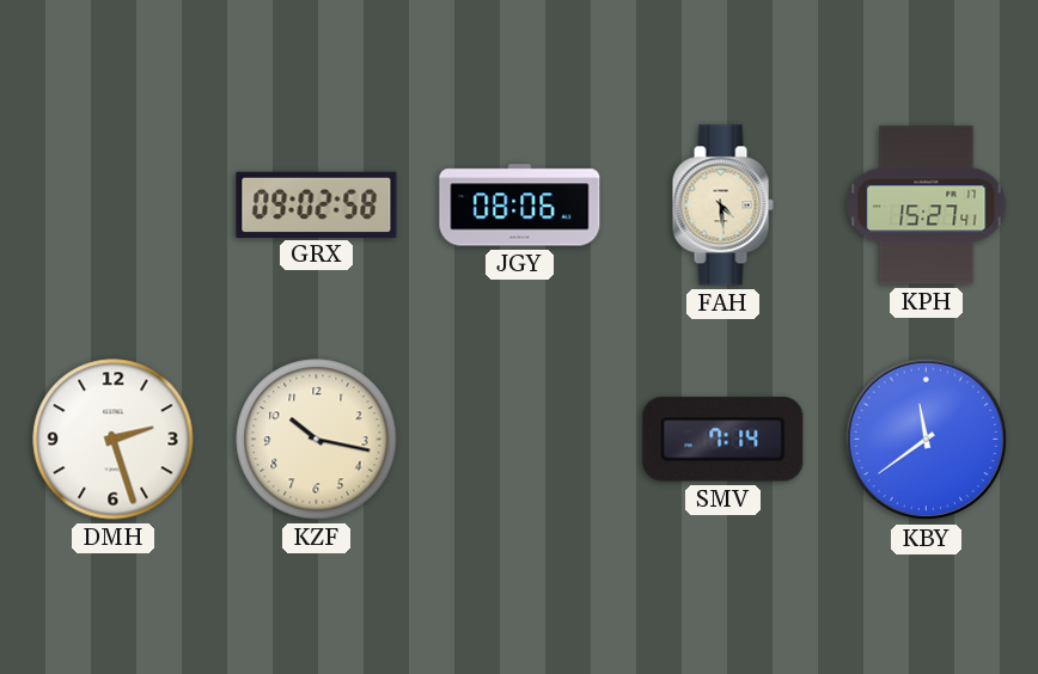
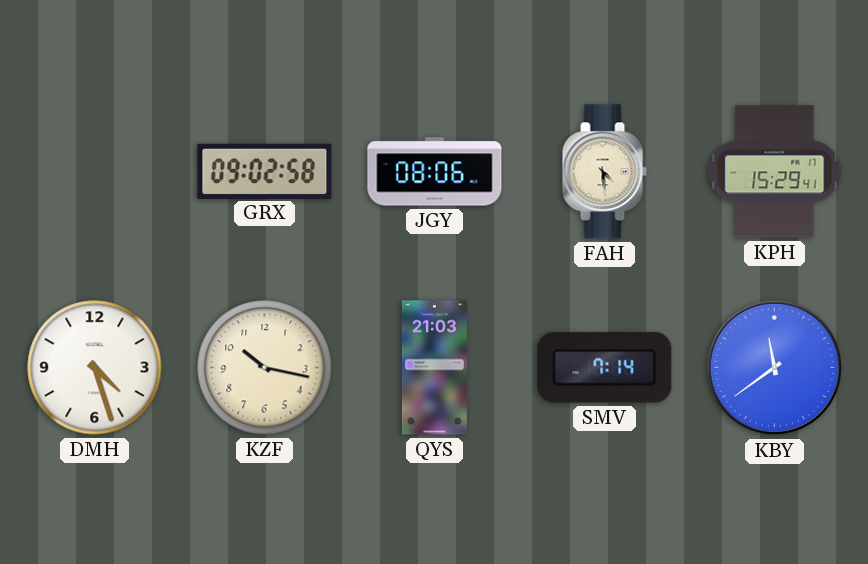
KPH: 15:27 -> 15:29 (775, 172)
DMH: 2:27 -> 4:27 (95, 368)
QYS: none -> 21:03 (434, 368)
